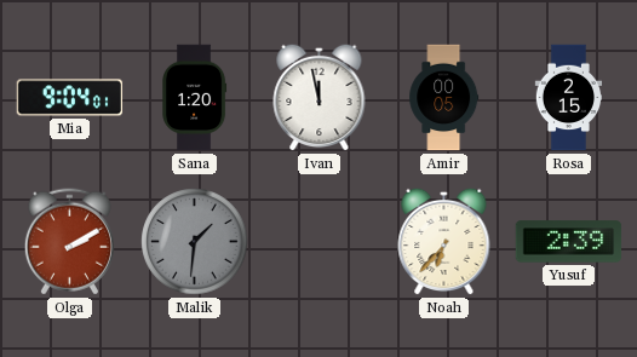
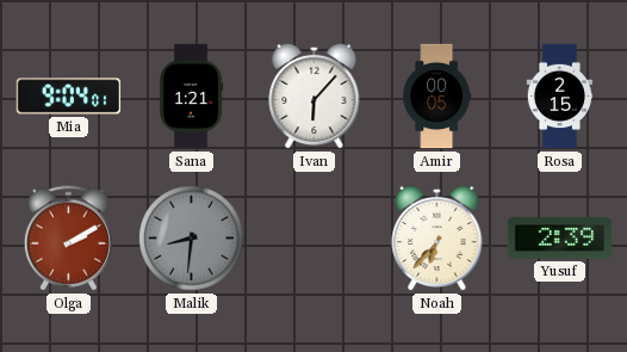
Sana: 1:20 -> 1:21 (192, 97)
Ivan: 11:58 -> 6:07 (315, 95)
Malik: 1:31 -> 8:31 (192, 239)
